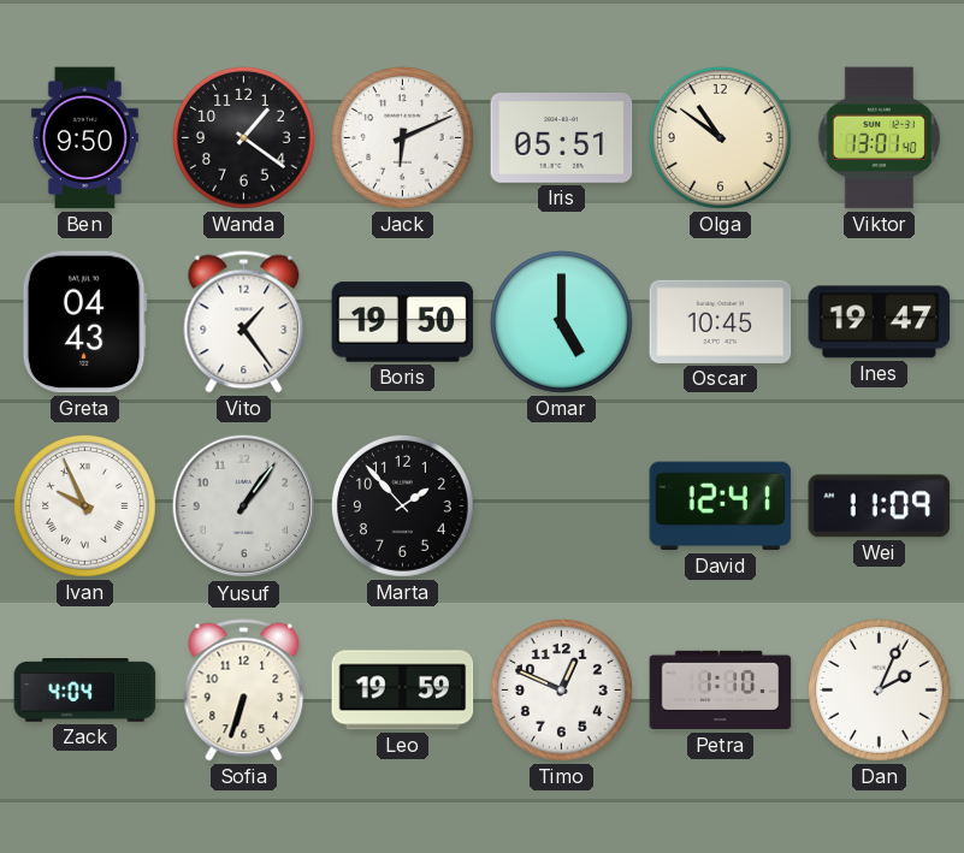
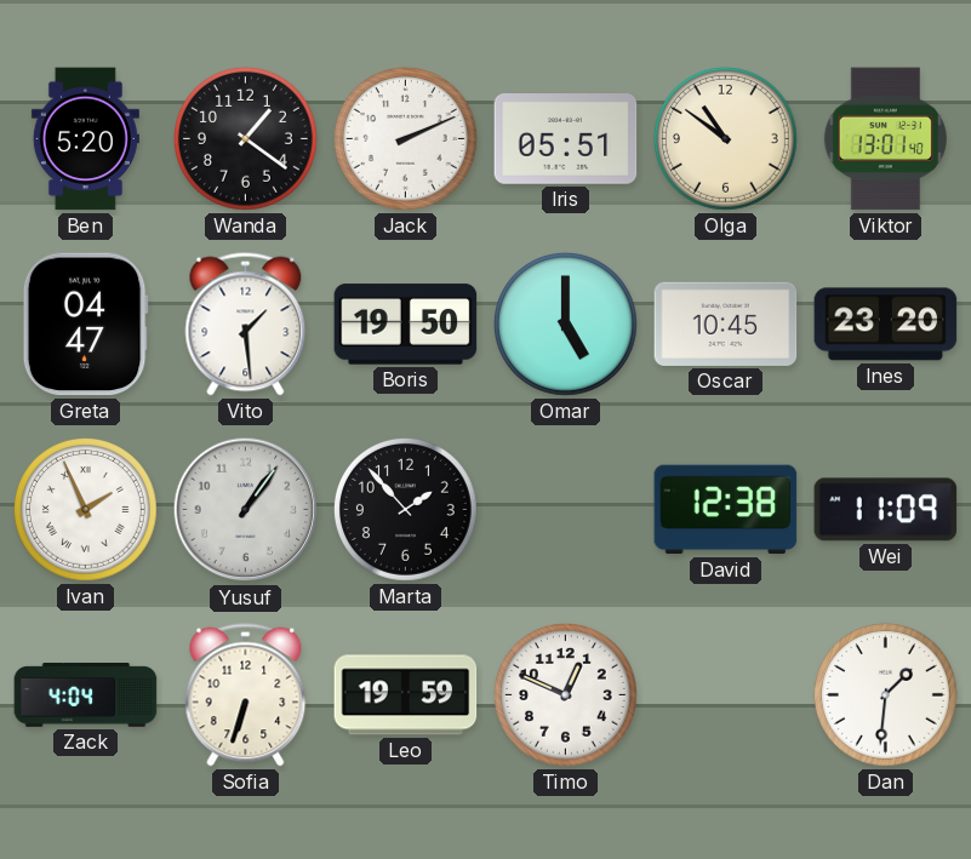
Ben: 9:50 -> 5:20 (85, 139)
Jack: 6:11 -> 2:11 (405, 138)
Greta: 04:43 -> 04:47 (85, 325)
Vito: 1:24 -> 1:29 (246, 325)
Ines: 19:47 -> 23:20 (886, 325)
Ivan: 9:56 -> 1:56 (85, 509)
David: 12:41 -> 12:38 (726, 510)
Petra: 1:10 -> none (721, 691)
Dan: 2:04 -> 1:31 (885, 694)
